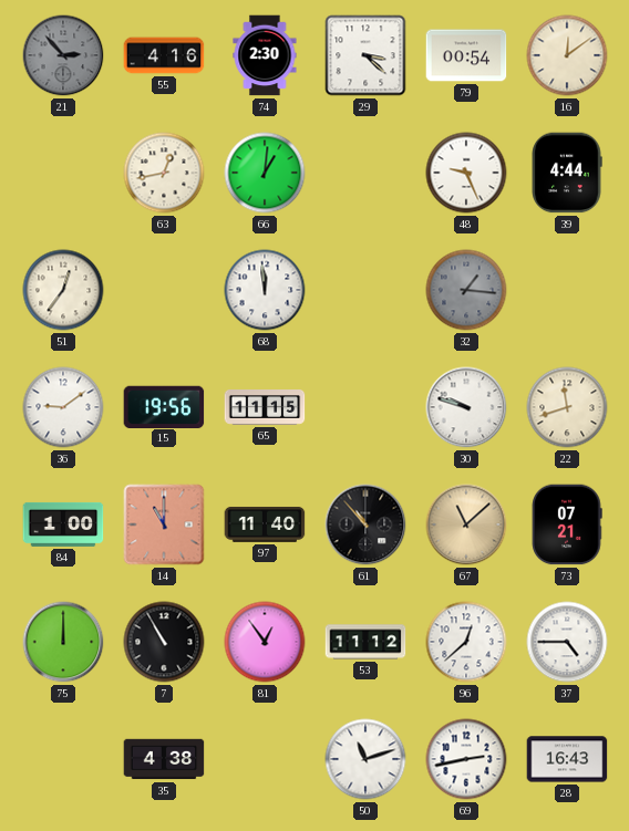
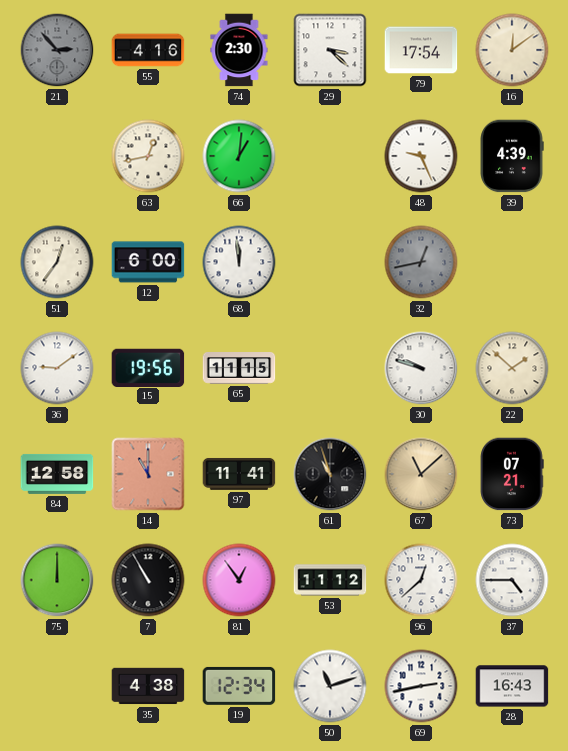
79: 00:54 -> 17:54 (421, 50)
39: 4:44 -> 4:39 (512, 156)
12: none -> 6:00 (148, 262)
32: 1:16 -> 12:43 (421, 262)
22: 11:42 -> 1:52 (512, 368)
84: 1:00 -> 12:58 (57, 474)
97: 11:40 -> 11:41 (239, 474)
61: 10:53 -> 10:57 (330, 474)
19: none -> 12:34 (239, 686)
